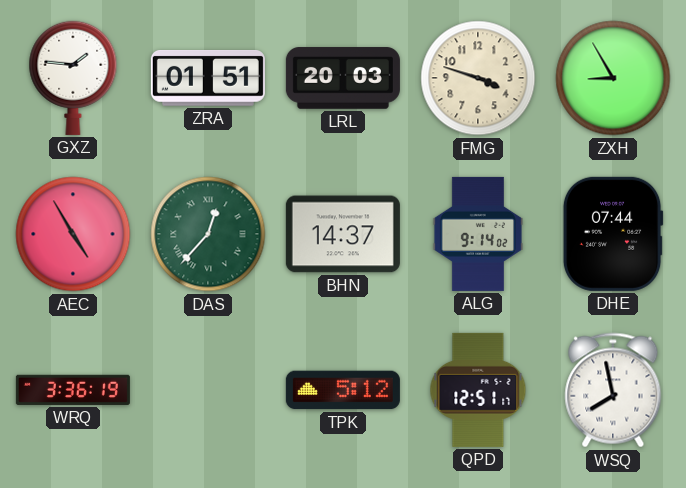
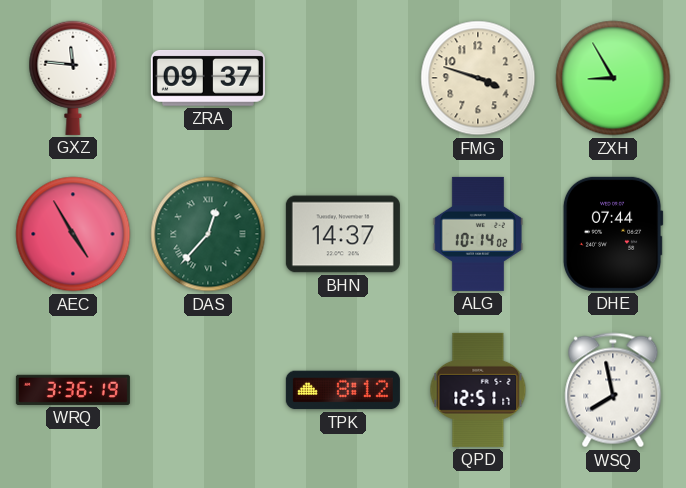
GXZ: 1:46 -> 11:46 (73, 78)
ZRA: 01:51 -> 09:37 (208, 79)
LRL: 20:03 -> none (343, 78)
ALG: 9:14 -> 10:14 (478, 234)
TPK: 5:12 -> 8:12 (343, 390)
